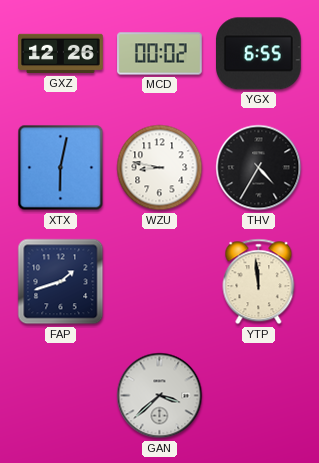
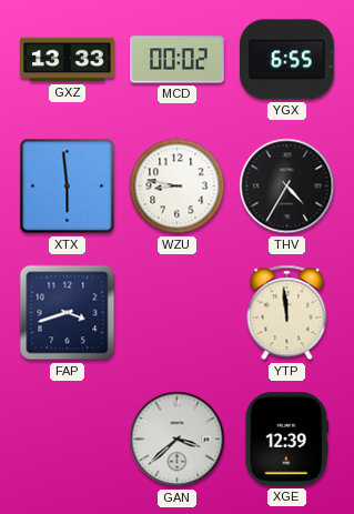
GXZ: 12:26 -> 13:33 (68, 60)
XTX: 6:02 -> 5:59 (68, 187)
FAP: 1:42 -> 3:42 (68, 313)
XGE: none -> 12:39 (287, 440)
